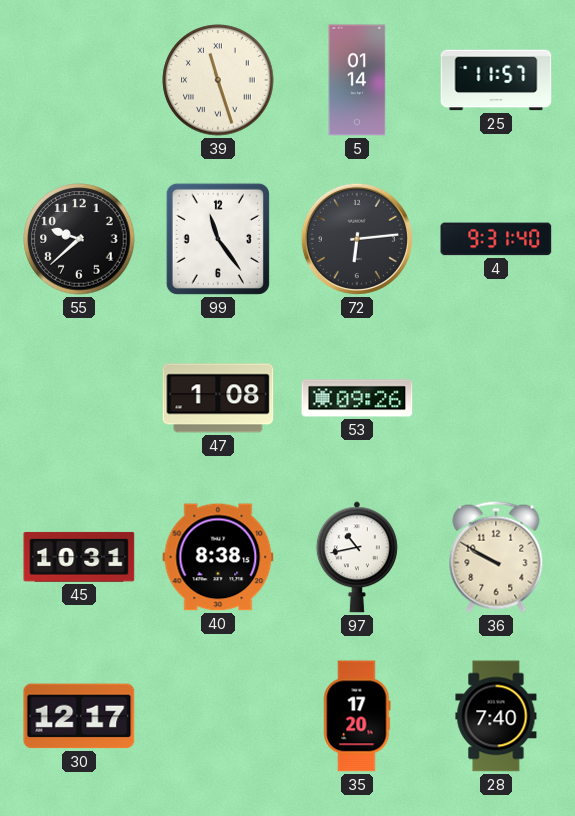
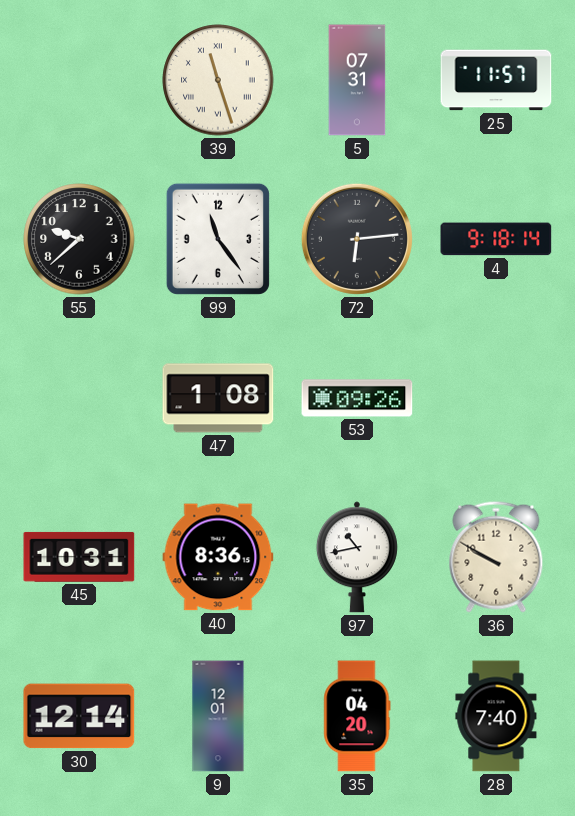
5: 01:14 -> 07:31 (357, 80)
4: 9:31 -> 9:18 (496, 239)
40: 8:38 -> 8:36 (218, 557)
30: 12:17 -> 12:14 (79, 716)
9: none -> 12:01 (218, 716)
35: 17:20 -> 04:20 (357, 716)
